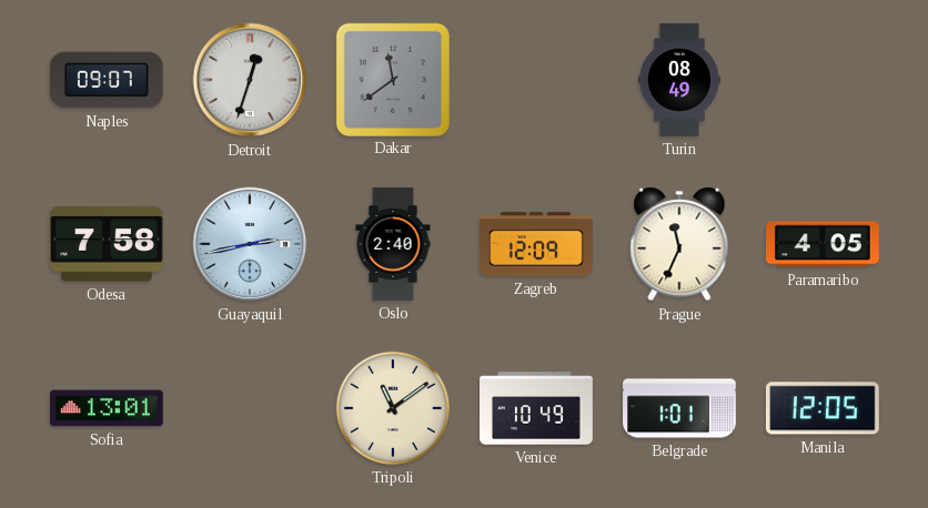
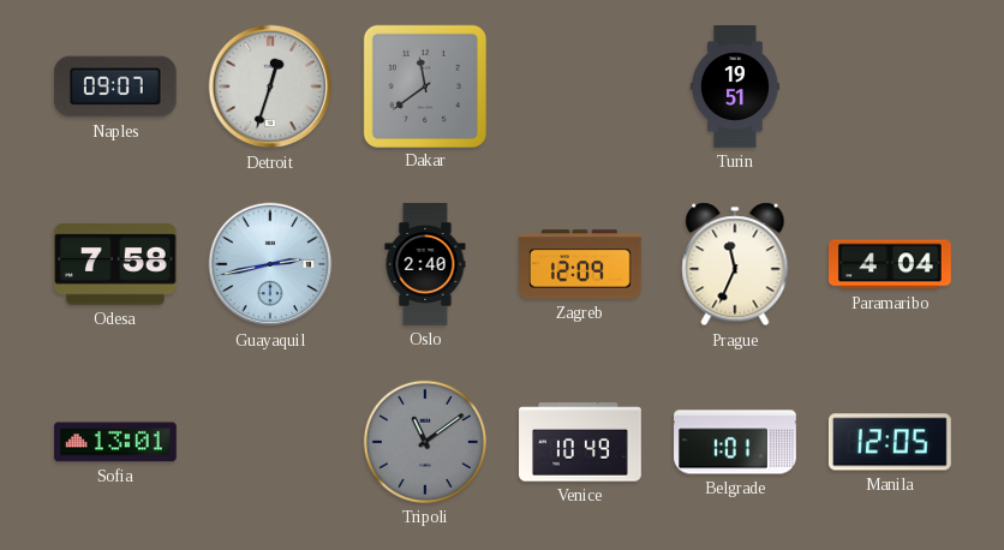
Turin: 08:49 -> 19:51 (735, 86)
Paramaribo: 4:05 -> 4:04 (891, 264)
Tripoli dial: cream -> grey (425, 442)
